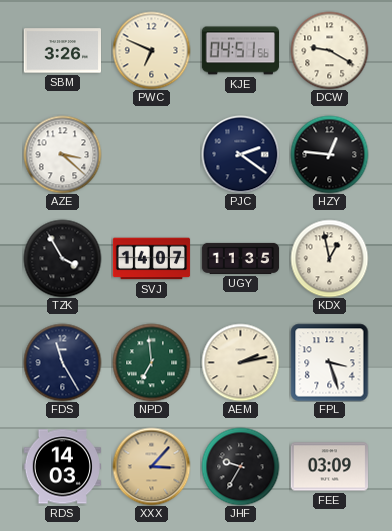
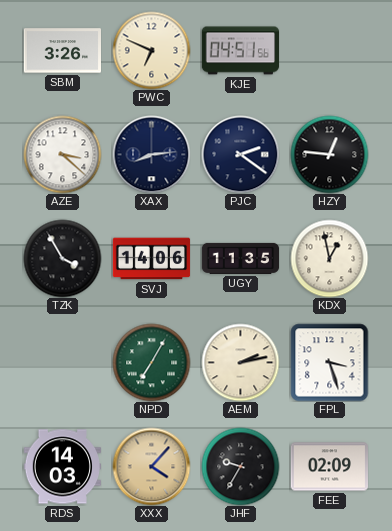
DCW: 9:20 -> none (329, 50)
XAX: none -> 8:14 (151, 154)
SVJ: 14:07 -> 14:06 (151, 259)
FDS: 11:25 -> none (62, 362)
NPD: 6:59 -> 7:05 (151, 362)
XXX: 3:07 -> 4:07 (151, 466)
FEE: 03:09 -> 02:09 (329, 467)
